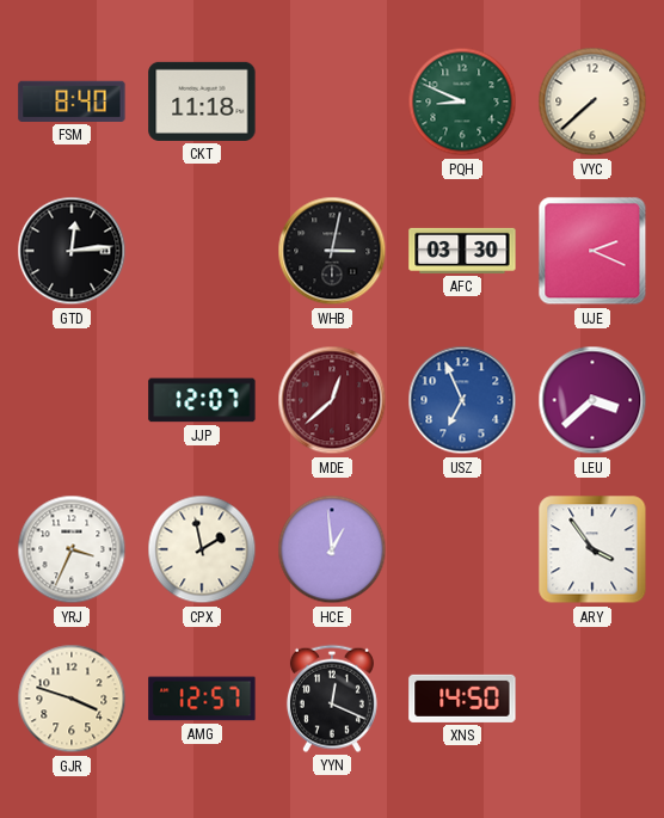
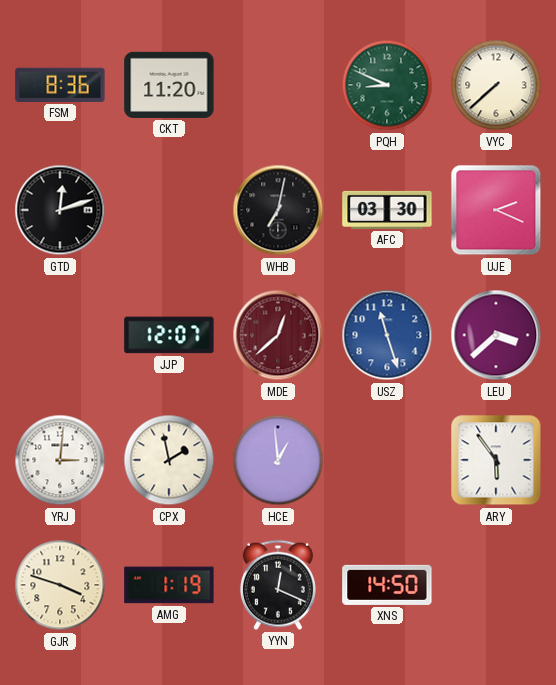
FSM: 8:40 -> 8:36 (60, 85)
CKT: 11:18 -> 11:20 (169, 85)
GTD: 12:14 -> 12:12 (60, 210)
WHB: 3:02 -> 7:02 (278, 210)
USZ: 6:56 -> 11:27 (387, 335)
YRJ: 3:34 -> 3:01 (60, 460)
ARY: 3:54 -> 5:54 (496, 460)
AMG: 12:57 -> 1:19 (169, 585)
